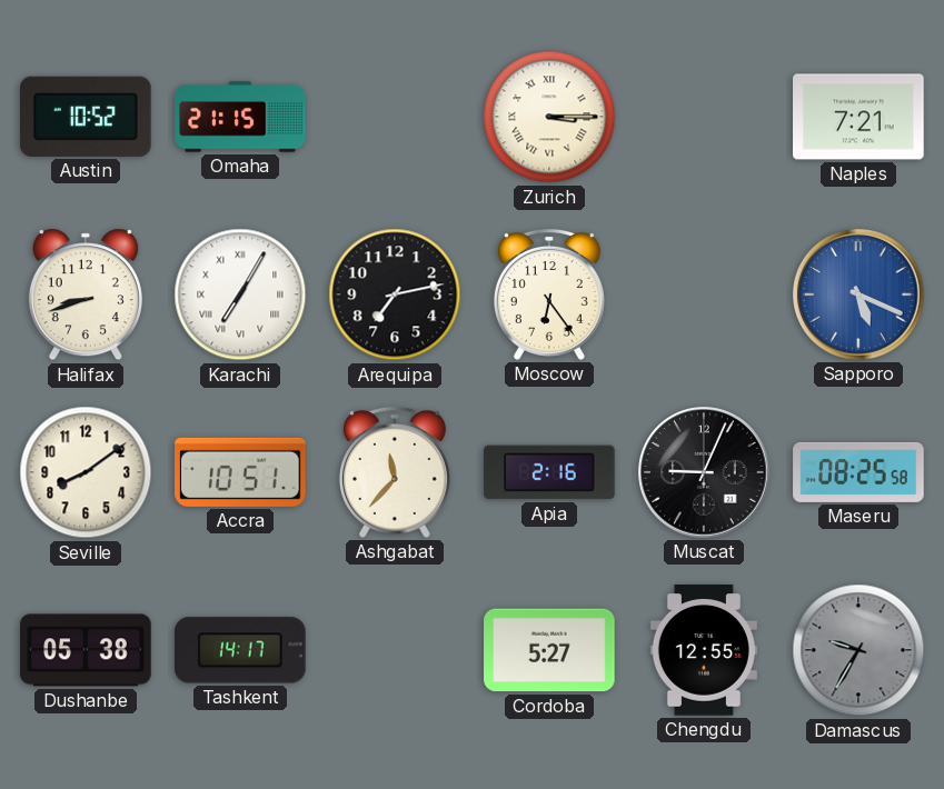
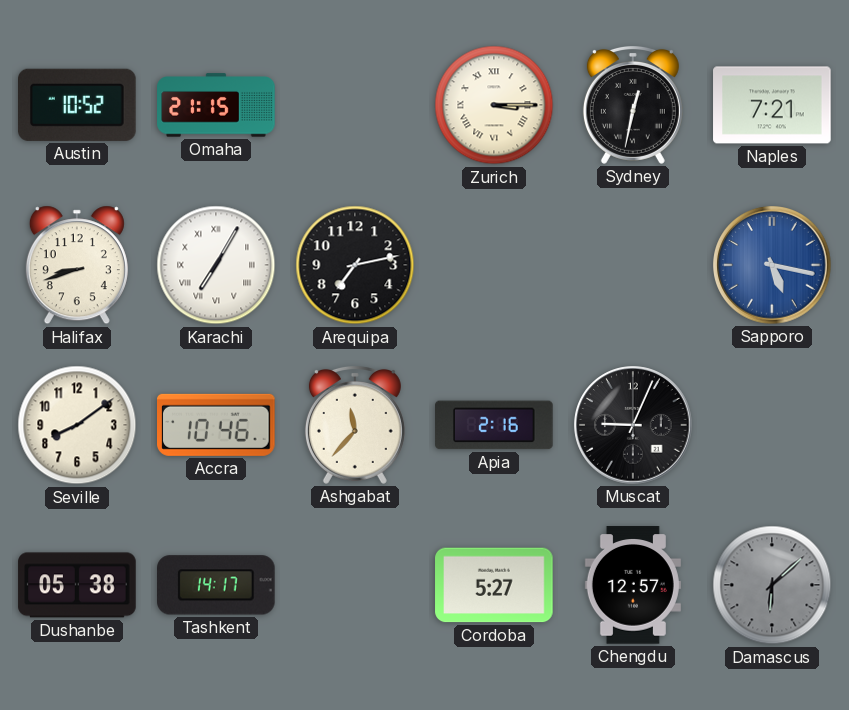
Sydney: none -> 12:32 (633, 106)
Moscow: 6:24 -> none (549, 296)
Sapporo: 5:19 -> 5:17 (772, 265)
Accra: 10:51 -> 10:46 (216, 425)
Maseru: 08:25 -> none (858, 472)
Chengdu: 12:55 -> 12:57 (633, 585)
Damascus: 9:35 -> 6:08 (772, 585)
